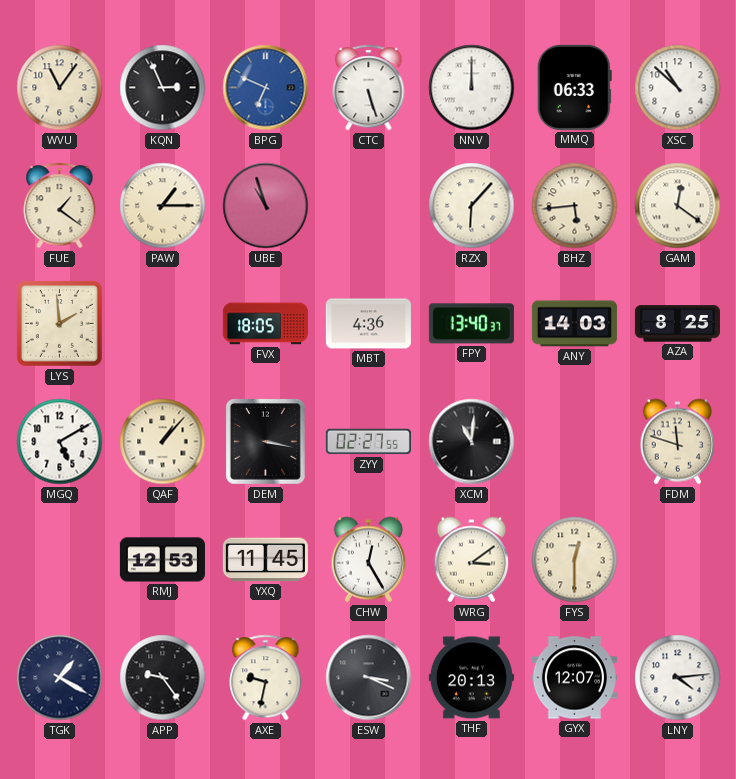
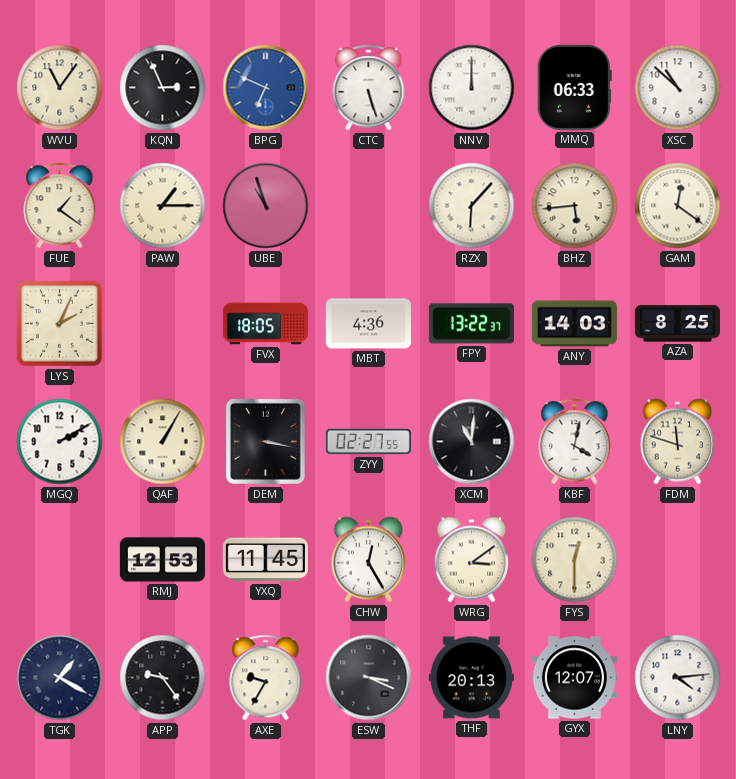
LYS: 1:59 -> 2:04 (59, 323)
FPY: 13:40 -> 13:22 (471, 324)
MGQ: 5:10 -> 2:10 (60, 442)
QAF: 1:07 -> 1:05 (163, 442)
KBF: none -> 4:02 (575, 442)
AXE: 9:32 -> 9:35 (266, 678)
